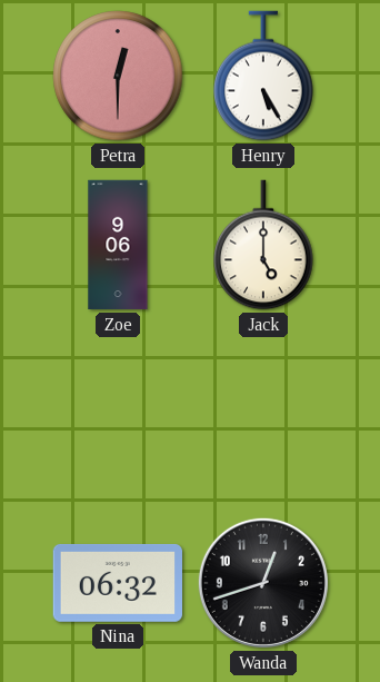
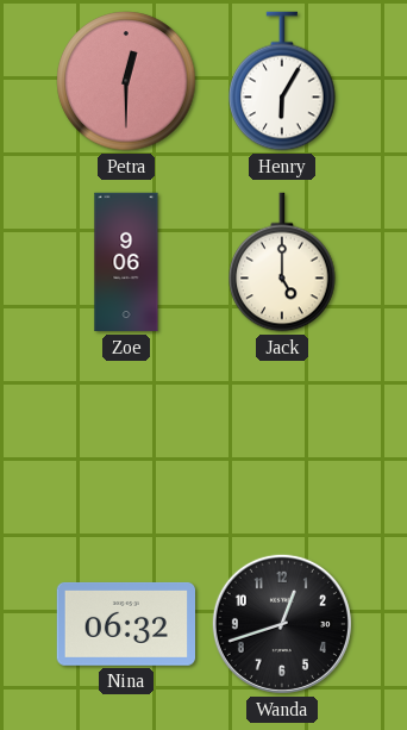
Henry: 5:25 -> 6:05 (282, 81)
